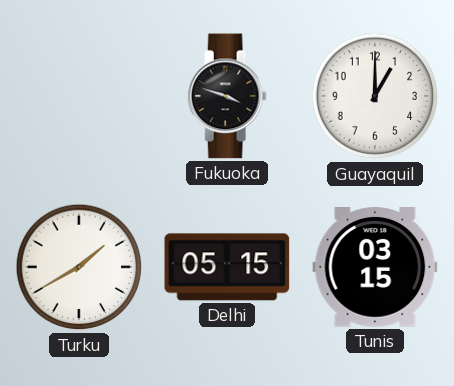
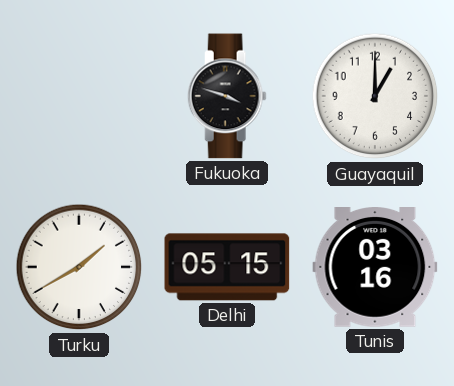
Tunis: 03:15 -> 03:16 (375, 268)
